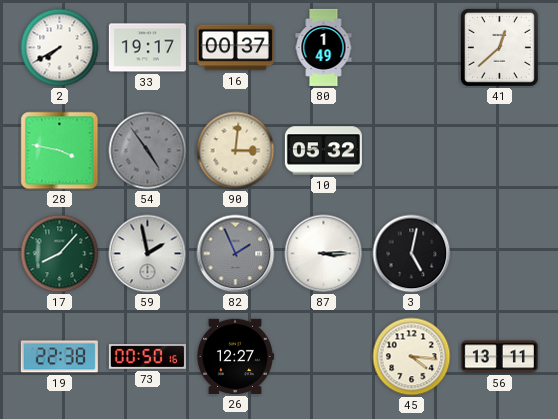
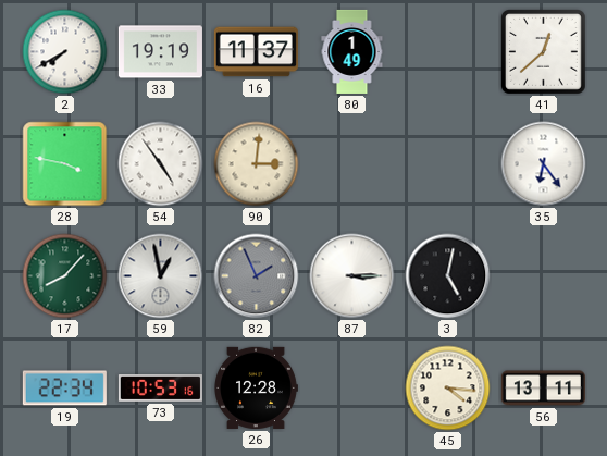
33: 19:17 -> 19:19 (160, 52)
16: 00:37 -> 11:37 (256, 52)
54 dial: grey -> white (161, 164)
10: 05:32 -> none (323, 151)
35: none -> 6:24 (544, 164)
59: 1:58 -> 12:58 (161, 276)
19: 22:38 -> 22:34 (64, 389)
73: 00:50 -> 10:53 (160, 389)
26: 12:27 -> 12:28 (256, 387)
